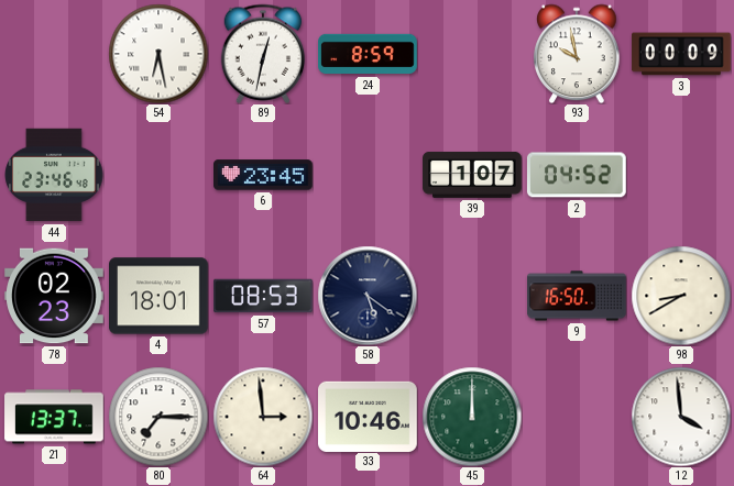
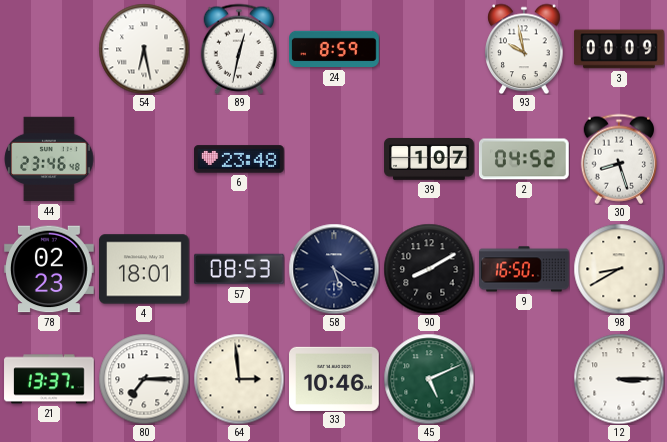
6: 23:45 -> 23:48 (240, 159)
30: none -> 8:27 (618, 159)
90: none -> 8:10 (429, 269)
45: 12:00 -> 5:11 (429, 379)
12: 3:59 -> 3:15 (619, 379)
